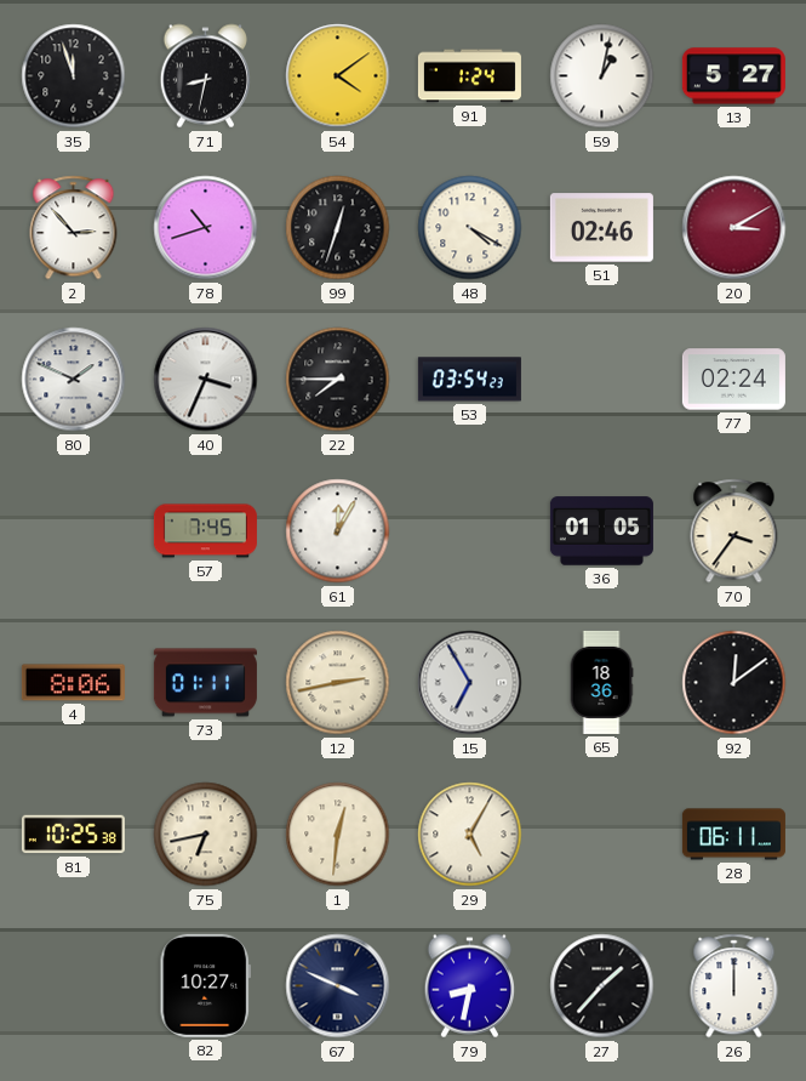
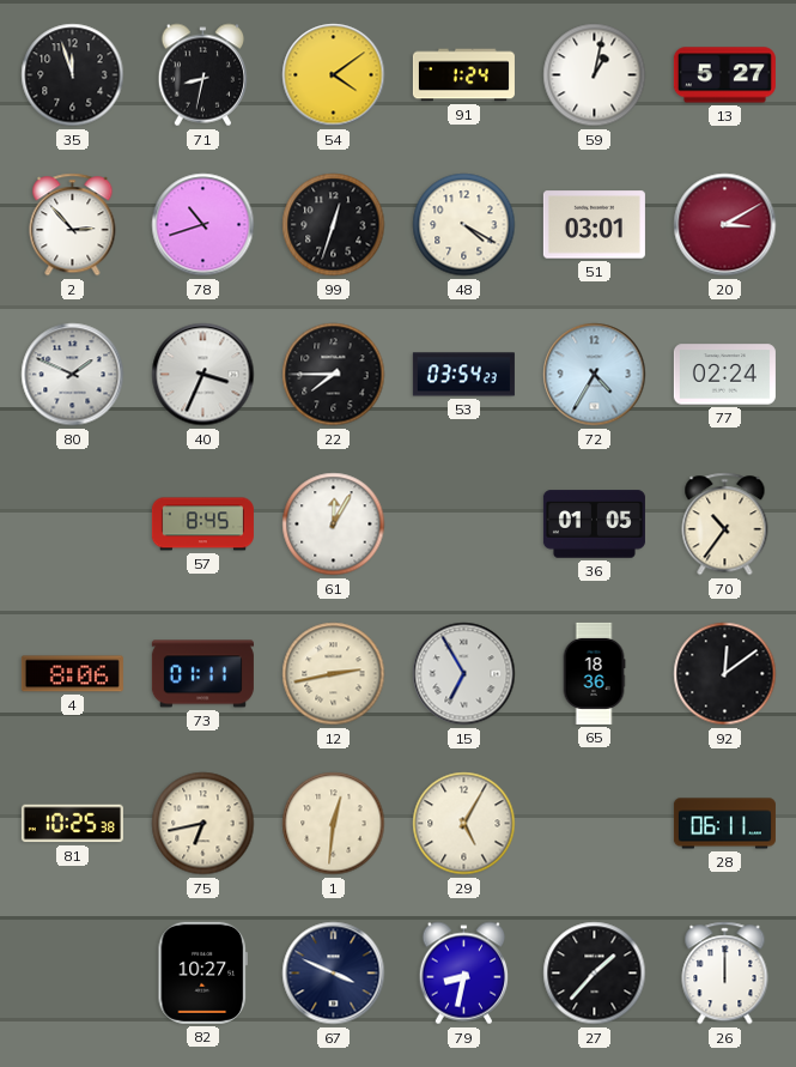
51: 02:46 -> 03:01 (594, 225)
72: none -> 4:35 (595, 375)
57: 7:45 -> 8:45 (202, 525)
70: 3:36 -> 10:36 (725, 525)
